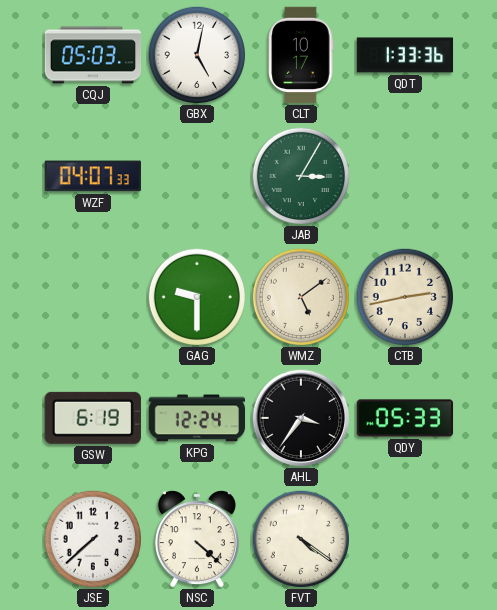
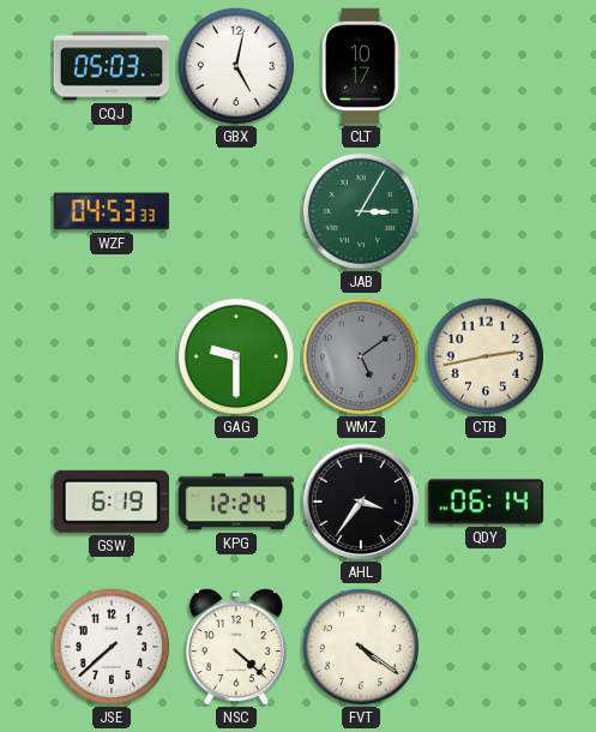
QDT: 1:33 -> none (405, 55)
WZF: 04:07 -> 04:53 (112, 211)
WMZ dial: cream -> grey (360, 355)
QDY: 05:33 -> 06:14 (486, 502)
